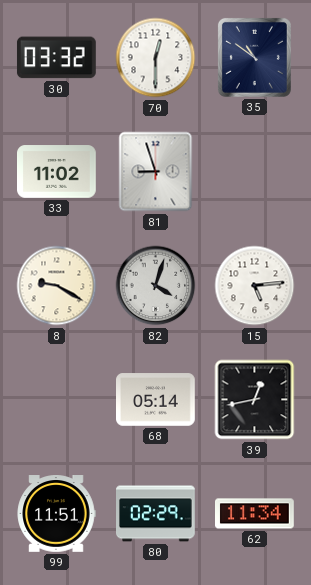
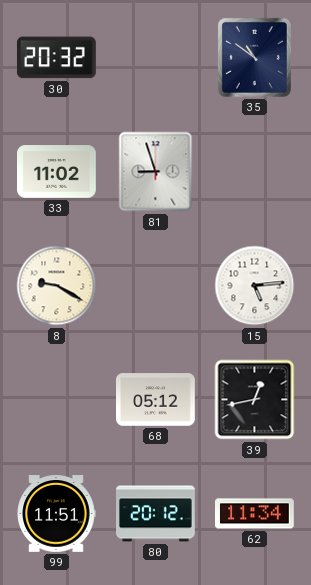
30: 03:32 -> 20:32 (56, 58)
70: 12:30 -> none (156, 58)
82: 4:03 -> none (156, 286)
68: 05:14 -> 05:12 (156, 400)
80: 02:29 -> 20:12 (156, 514)
